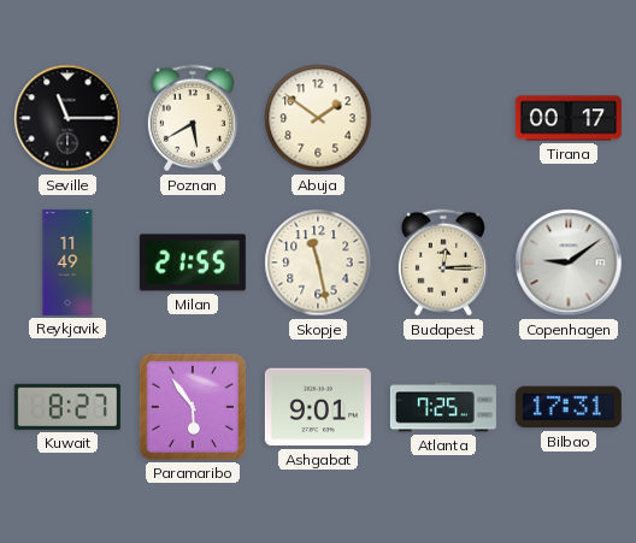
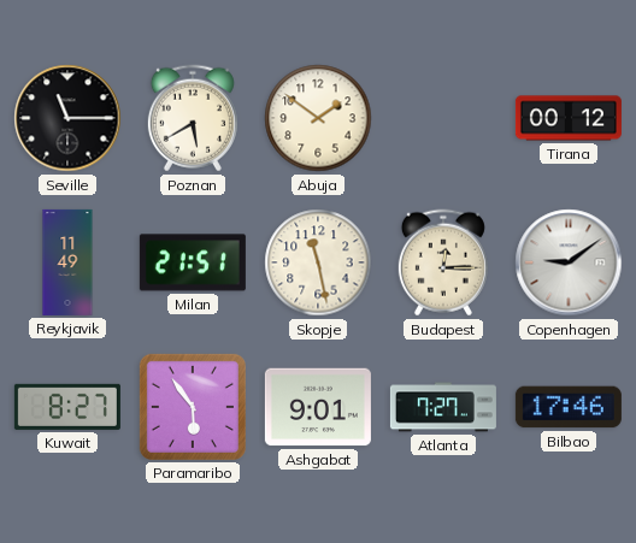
Tirana: 00:17 -> 00:12 (569, 118)
Milan: 21:55 -> 21:51 (193, 262)
Atlanta: 7:25 -> 7:27 (443, 407)
Bilbao: 17:31 -> 17:46 (569, 407)
